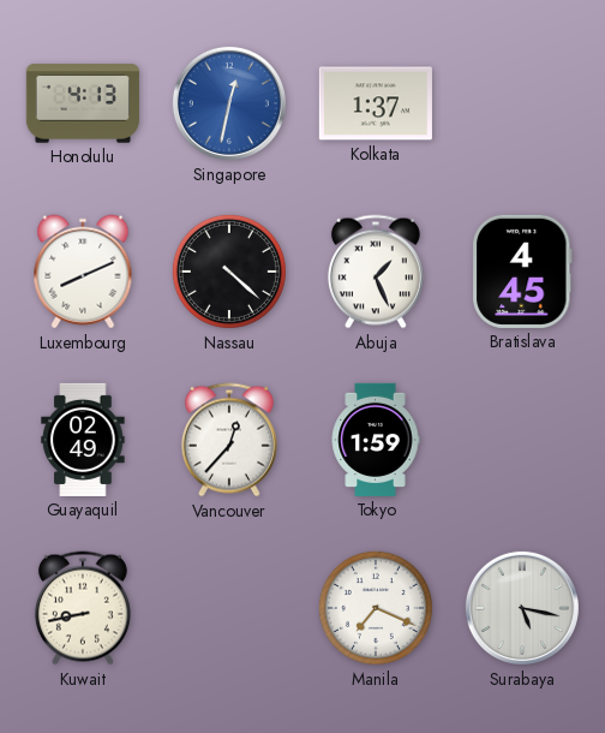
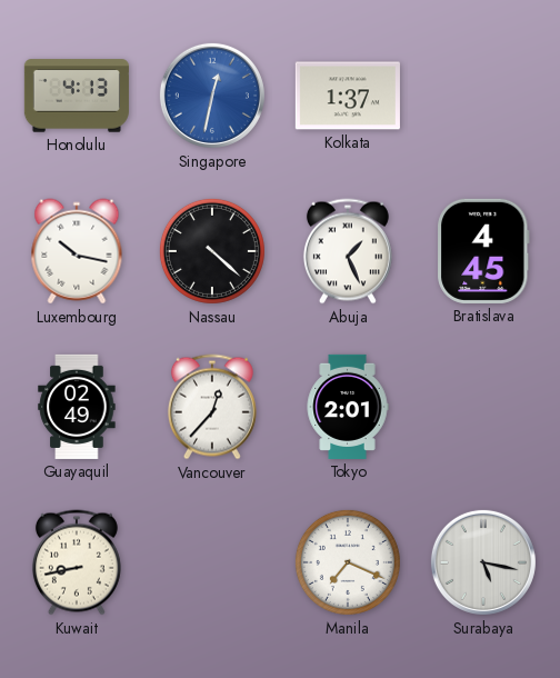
Luxembourg: 8:11 -> 10:17 (77, 251)
Tokyo: 1:59 -> 2:01 (348, 407)
